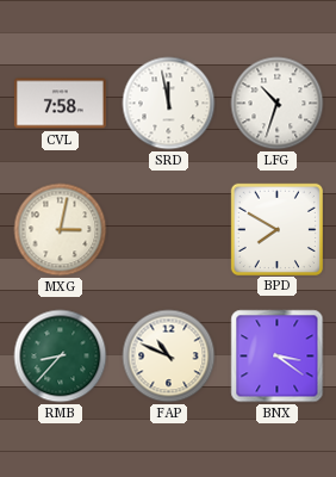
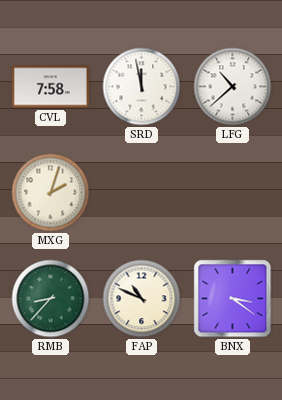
LFG: 10:33 -> 10:38 (233, 87)
MXG: 3:02 -> 2:03 (51, 193)
BPD: 7:50 -> none (276, 229)
